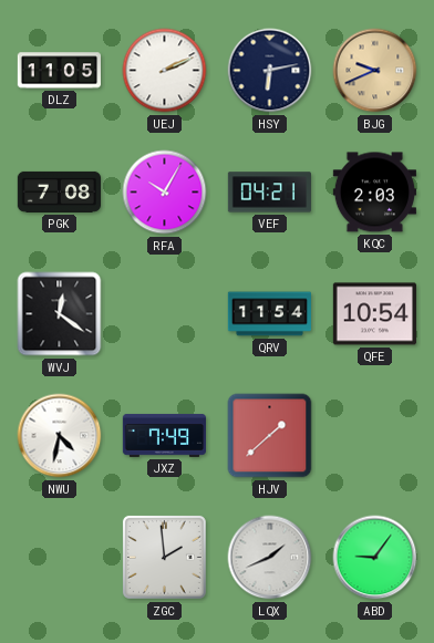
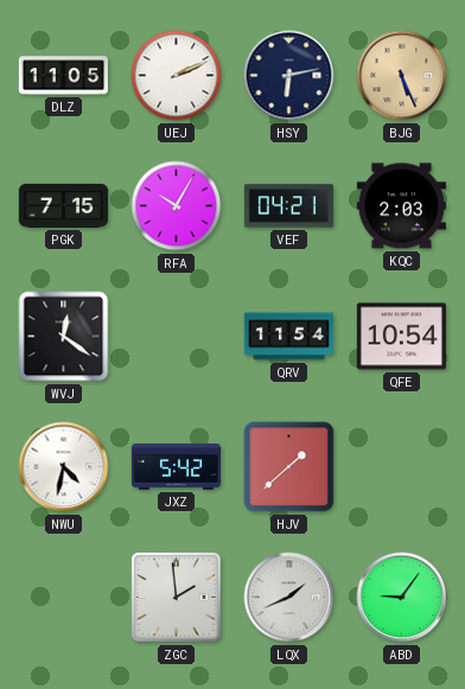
BJG: 9:41 -> 5:26 (402, 76)
PGK: 7:08 -> 7:15 (63, 205)
JXZ: 7:49 -> 5:42 (176, 467)
